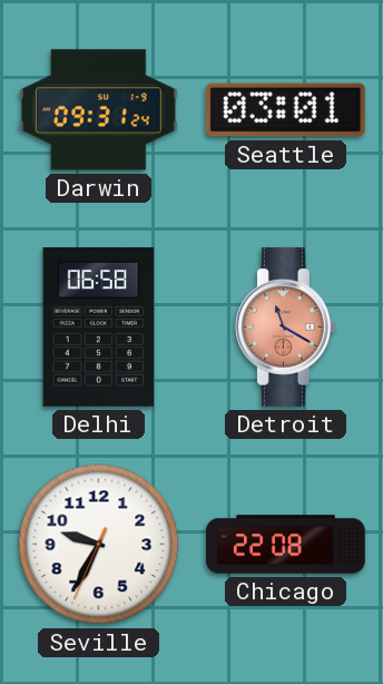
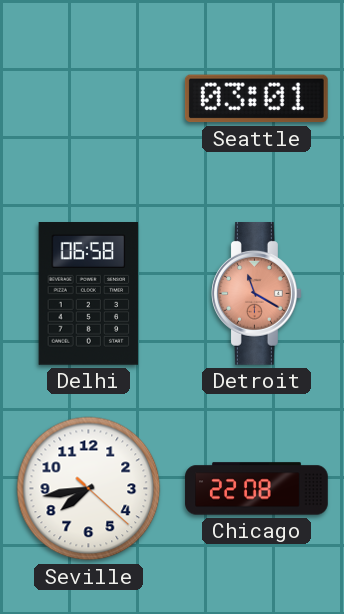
Darwin: 09:31 -> none (98, 110)
Seville: 9:34 -> 7:43 (89, 489)
